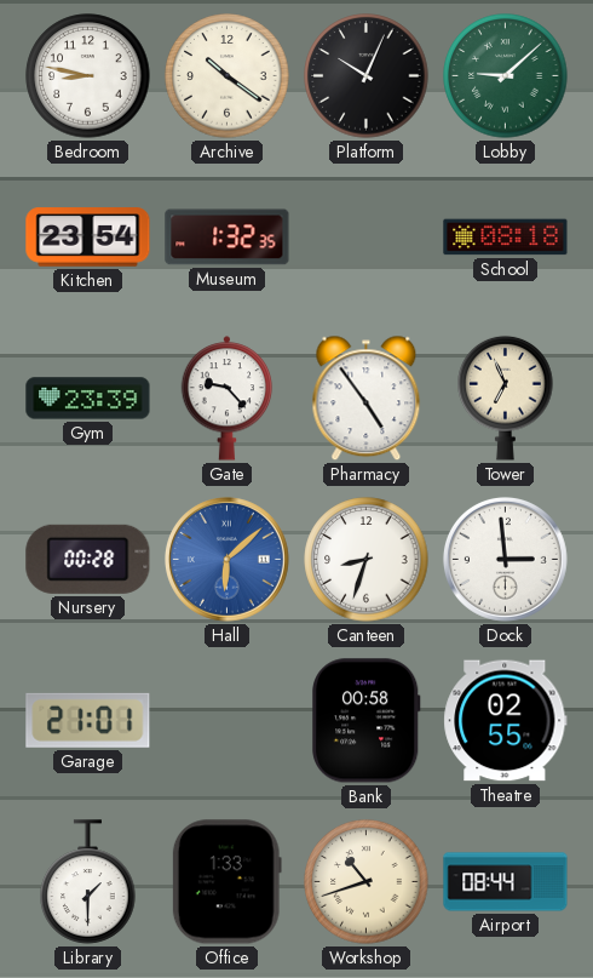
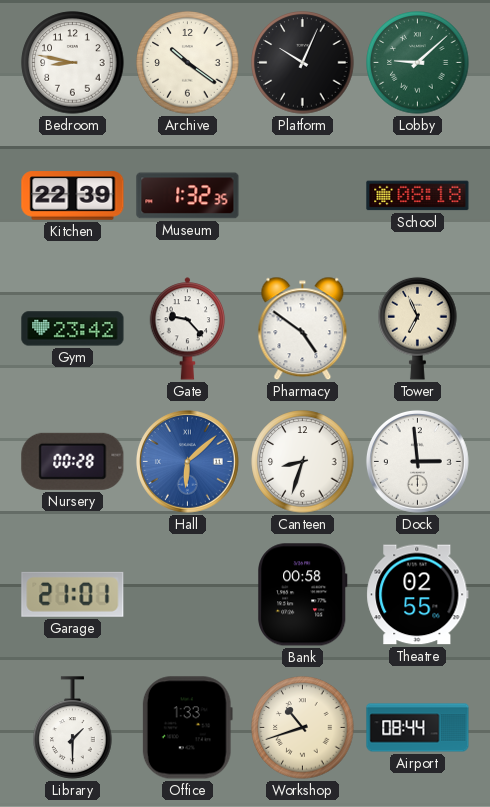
Kitchen: 23:54 -> 22:39 (73, 196)
Gym: 23:39 -> 23:42 (73, 329)
Pharmacy: 4:54 -> 4:51 (303, 329)
